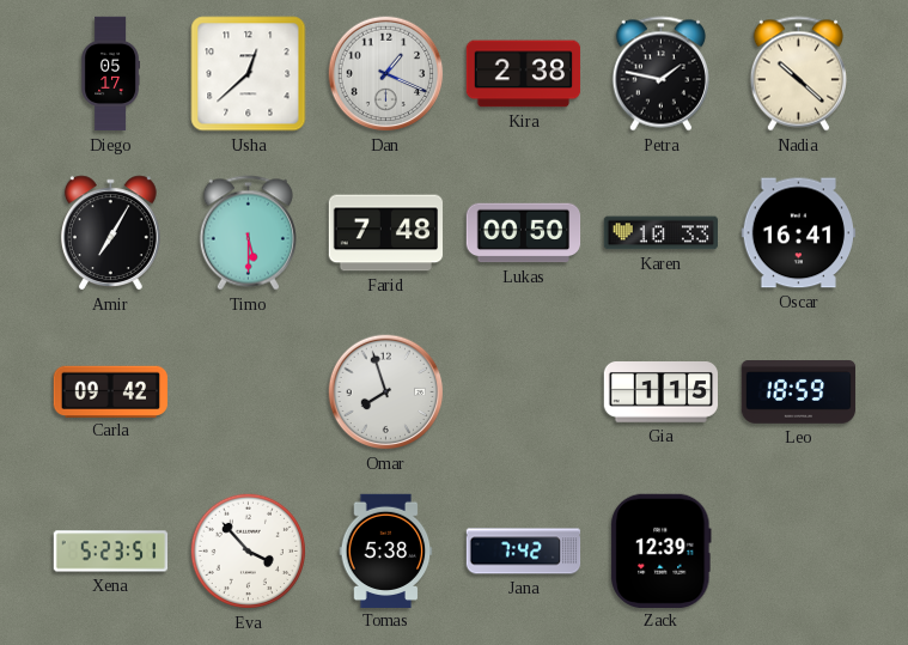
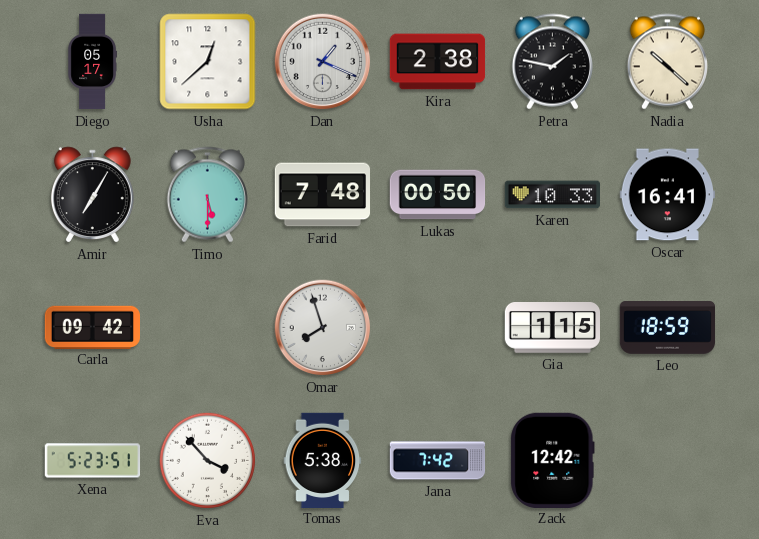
Zack: 12:39 -> 12:42 (553, 460)
